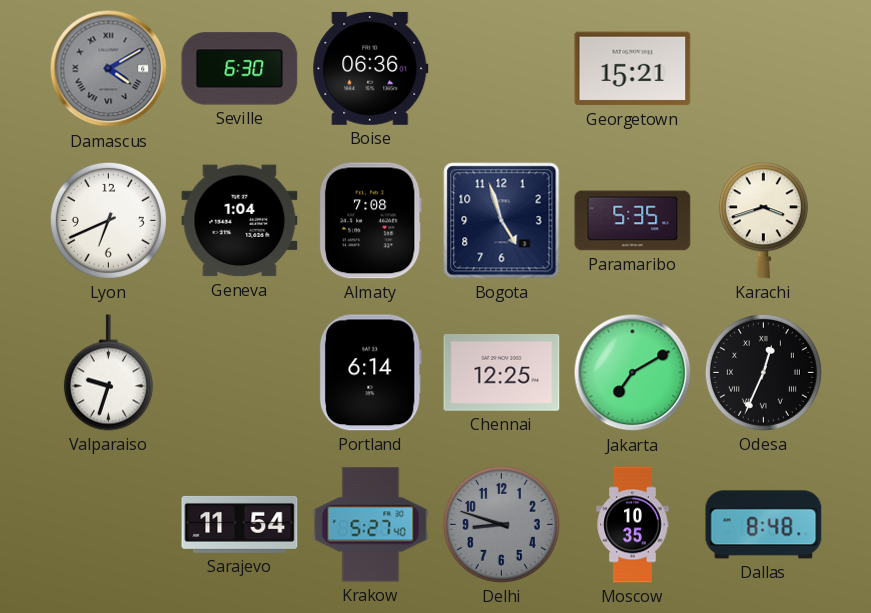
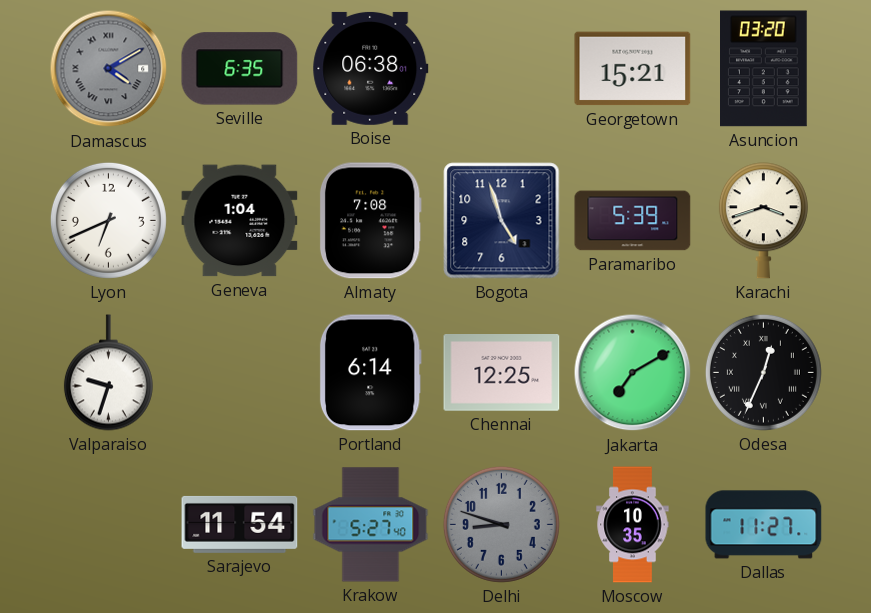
Seville: 6:30 -> 6:35 (240, 69)
Boise: 06:36 -> 06:38 (371, 68)
Asuncion: none -> 03:20 (764, 69)
Paramaribo: 5:35 -> 5:39 (633, 221)
Dallas: 8:48 -> 11:27 (764, 525)
